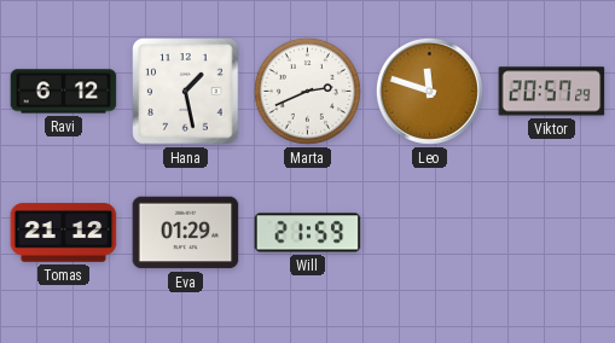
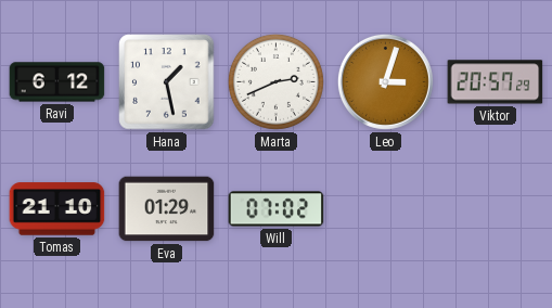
Leo: 11:48 -> 3:03 (385, 81)
Tomas: 21:12 -> 21:10 (57, 209)
Will: 21:59 -> 07:02 (277, 209)
